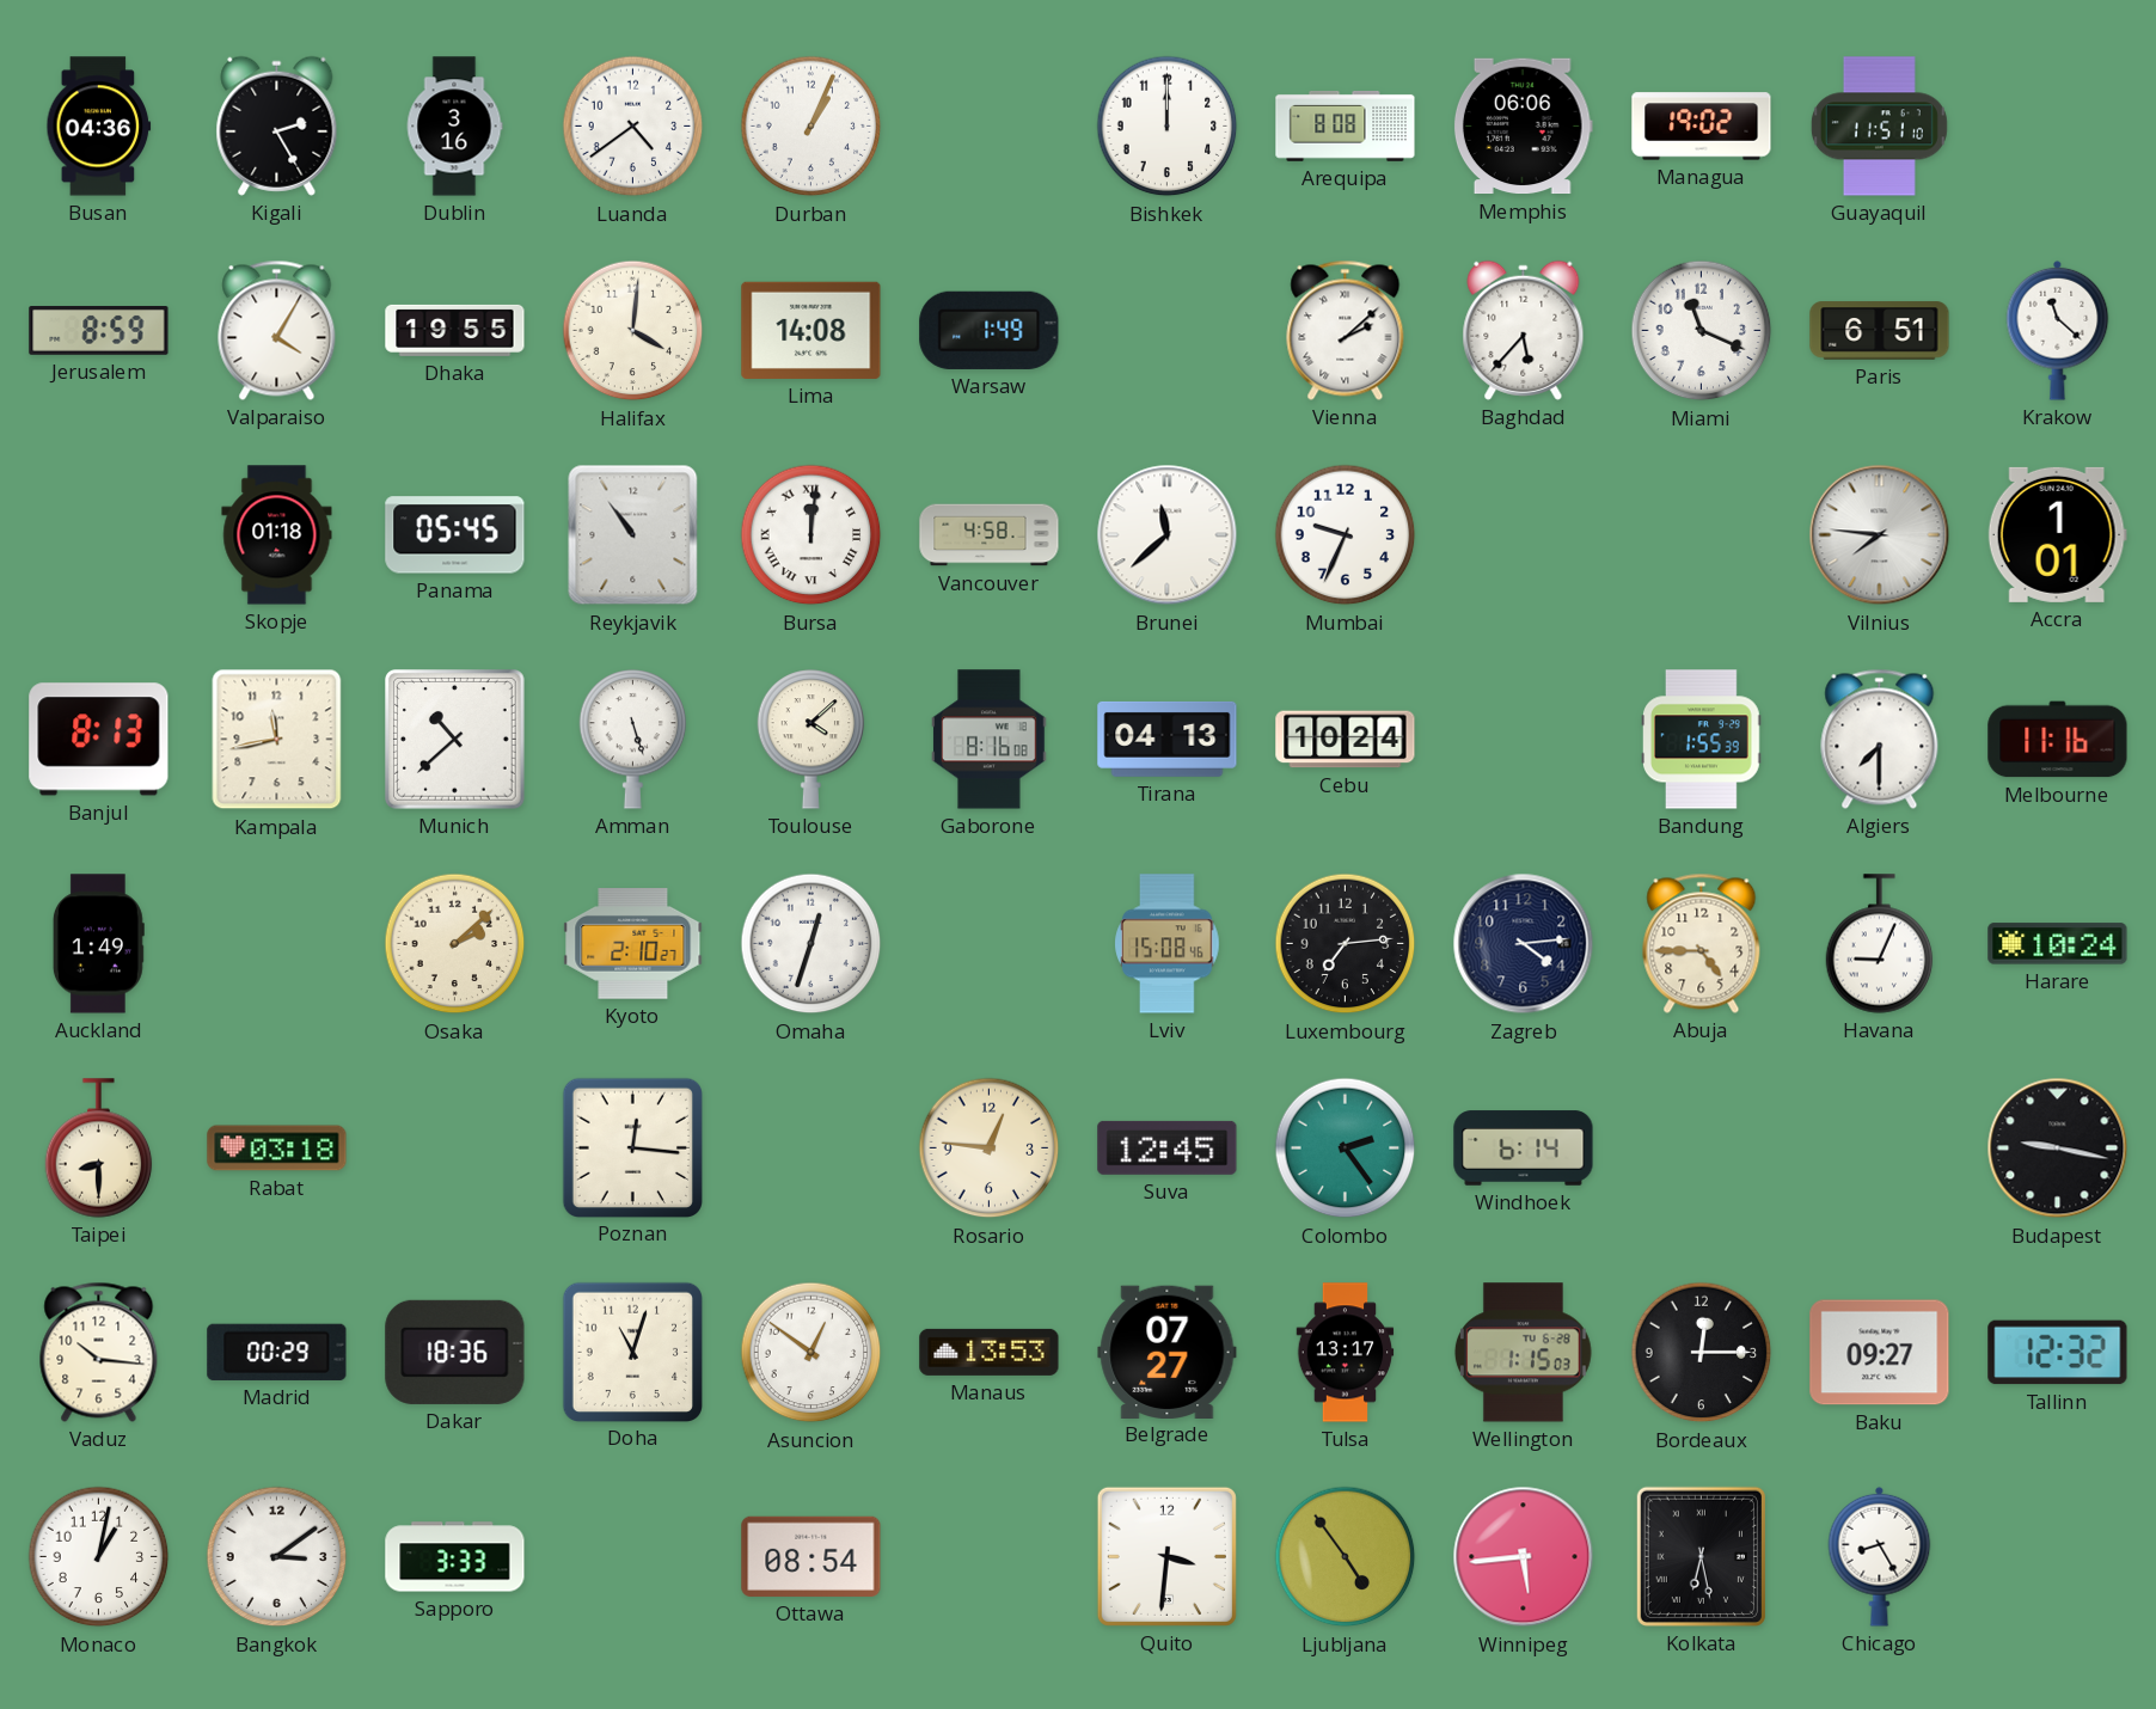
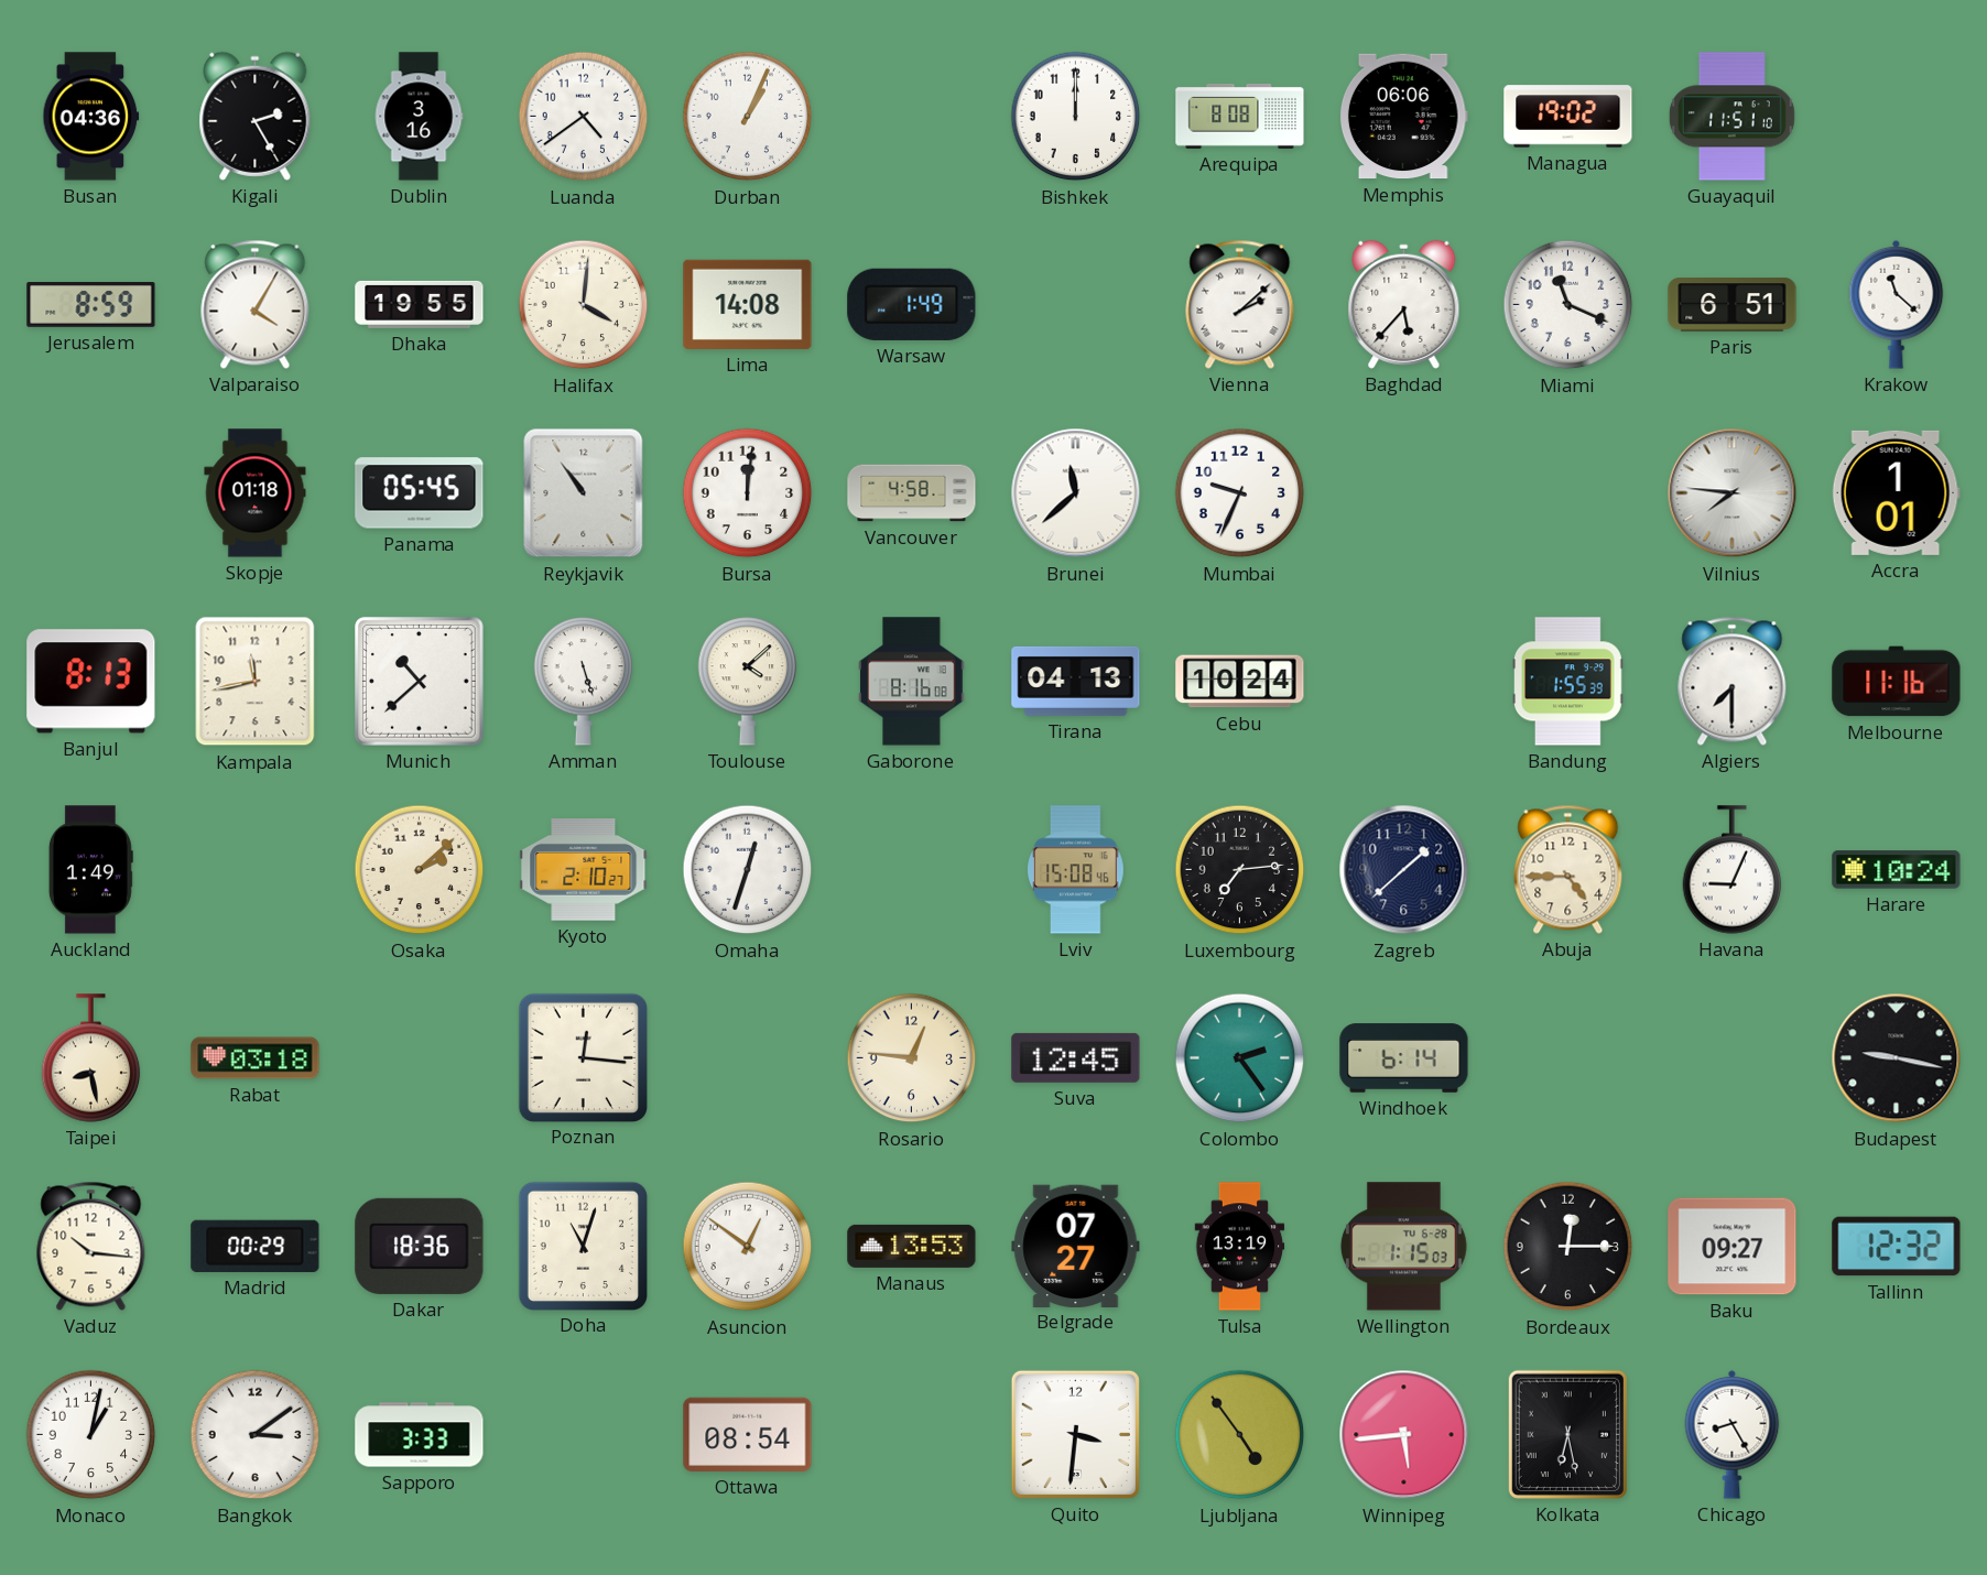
Bursa numerals: Roman -> Arabic (748, 493)
Zagreb: 4:14 -> 1:38 (1404, 870)
Taipei: 8:30 -> 8:28 (91, 1058)
Tulsa: 13:17 -> 13:19 (1240, 1247)
